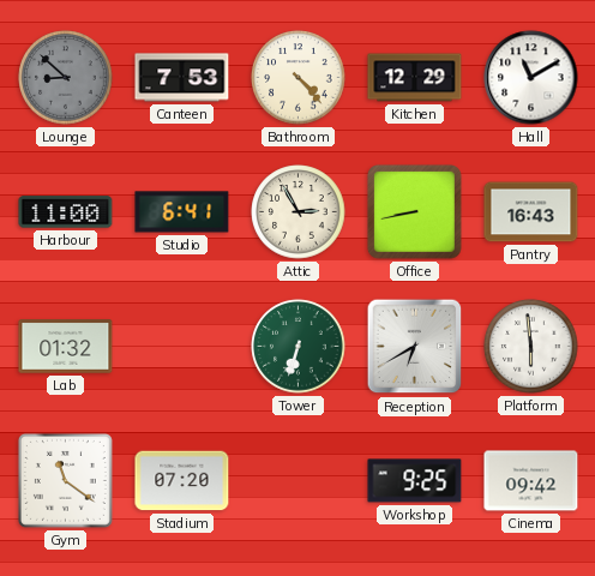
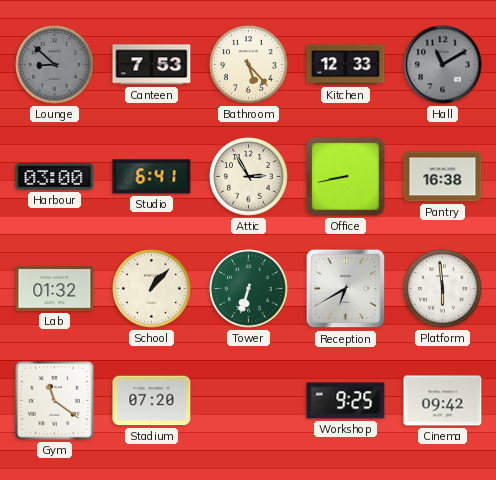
Bathroom: 4:23 -> 5:23 (249, 65)
Kitchen: 12:29 -> 12:33 (346, 65)
Hall dial: white -> grey (443, 65)
Harbour: 11:00 -> 03:00 (55, 177)
Pantry: 16:43 -> 16:38 (443, 177)
School: none -> 1:07 (152, 289)
